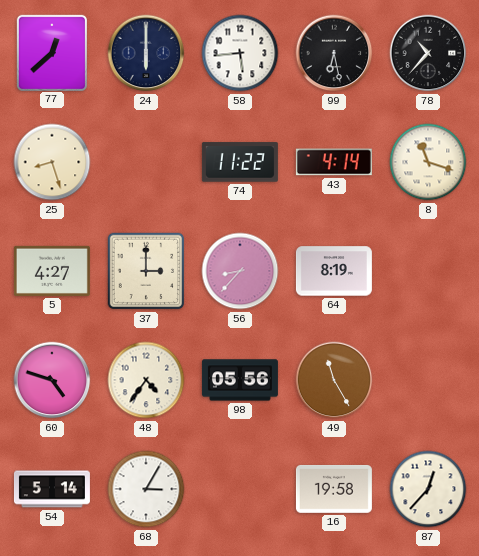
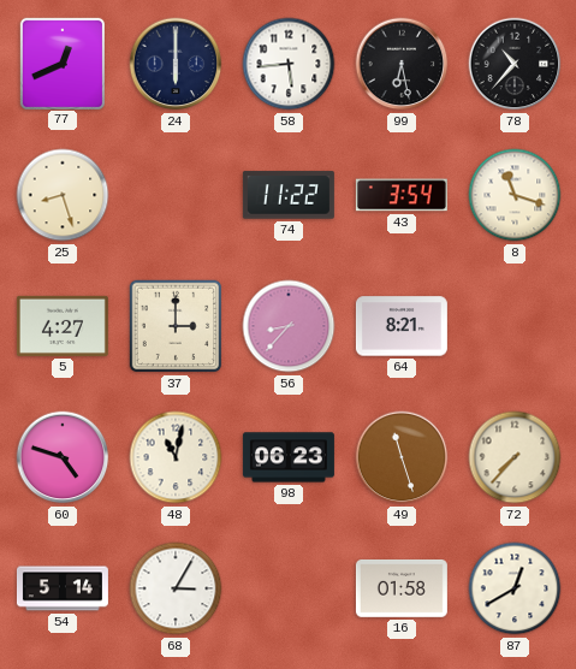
77: 12:38 -> 12:41 (61, 63)
43: 4:14 -> 3:54 (402, 195)
64: 8:19 -> 8:21 (402, 326)
48: 4:36 -> 11:02 (176, 457)
98: 05:56 -> 06:23 (289, 457)
49: 11:25 -> 11:27 (402, 457)
72: none -> 7:37 (515, 457)
16: 19:58 -> 01:58 (402, 588)
87: 12:37 -> 12:40 (515, 588)
